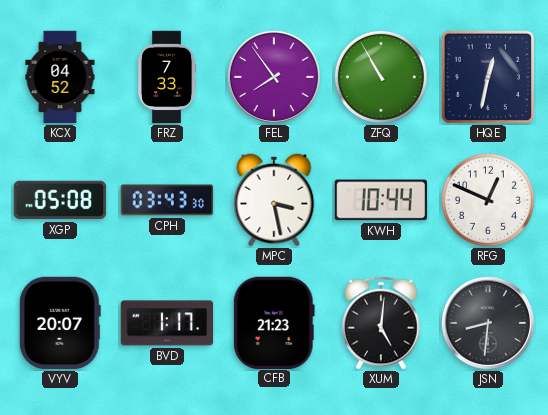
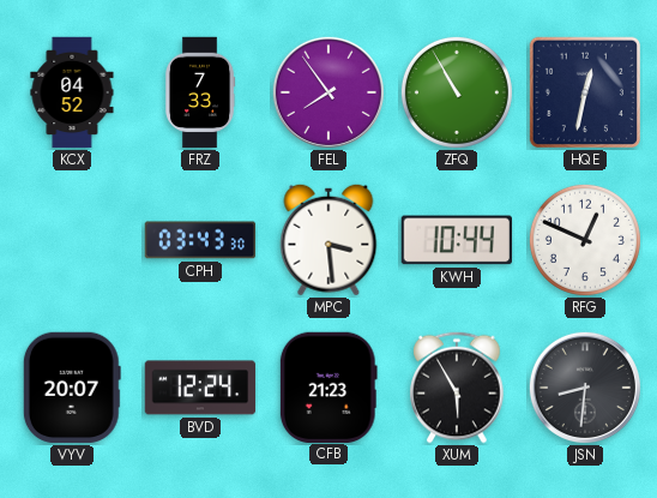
XGP: 05:08 -> none (60, 200)
MPC: 3:28 -> 3:29 (328, 240)
BVD: 1:17 -> 12:24 (200, 388)
XUM: 5:01 -> 5:55 (457, 388)
